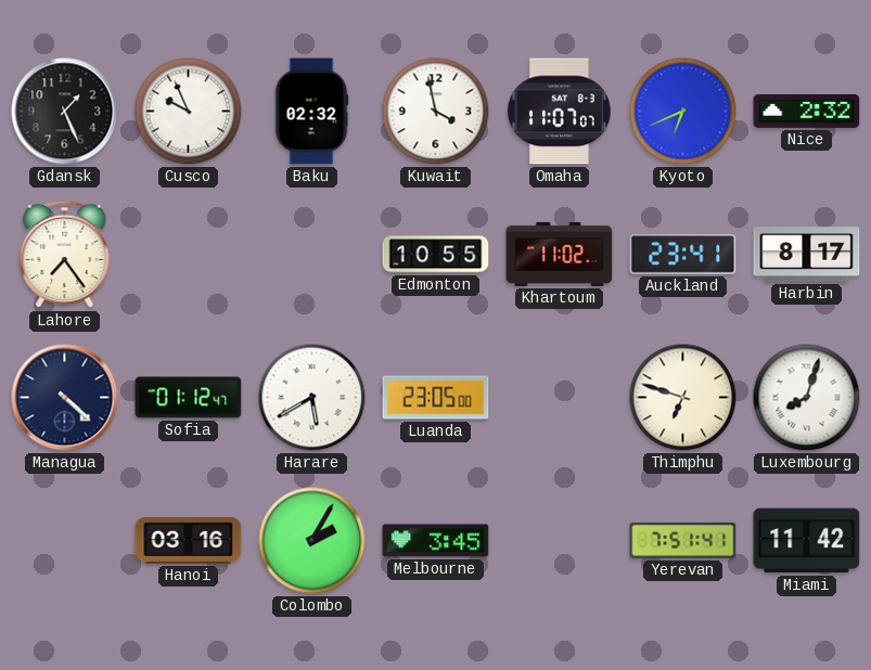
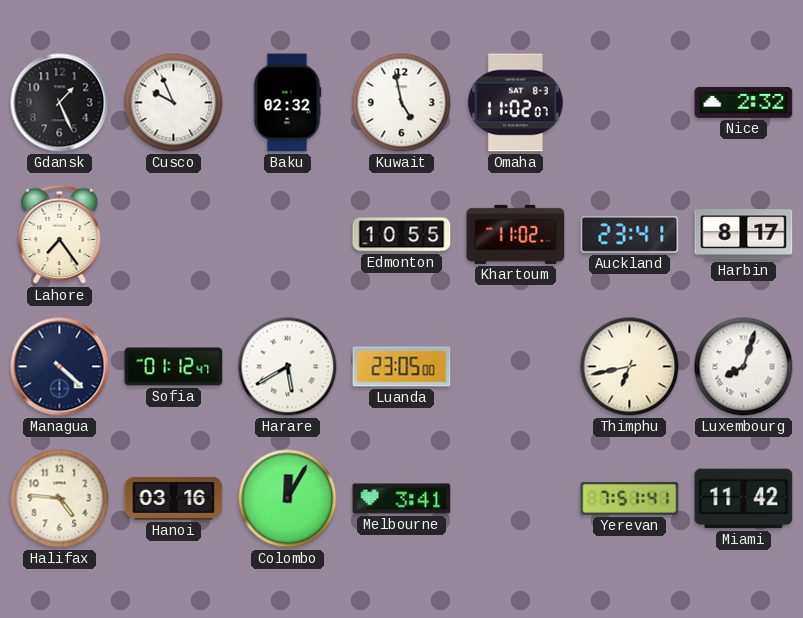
Kuwait: 3:58 -> 4:58 (402, 103)
Omaha: 11:07 -> 11:02 (516, 103)
Kyoto: 6:41 -> none (683, 112)
Thimphu: 6:48 -> 6:43 (630, 367)
Halifax: none -> 4:46 (60, 499)
Colombo: 2:05 -> 12:05 (288, 499)
Melbourne: 3:45 -> 3:41 (402, 499)
